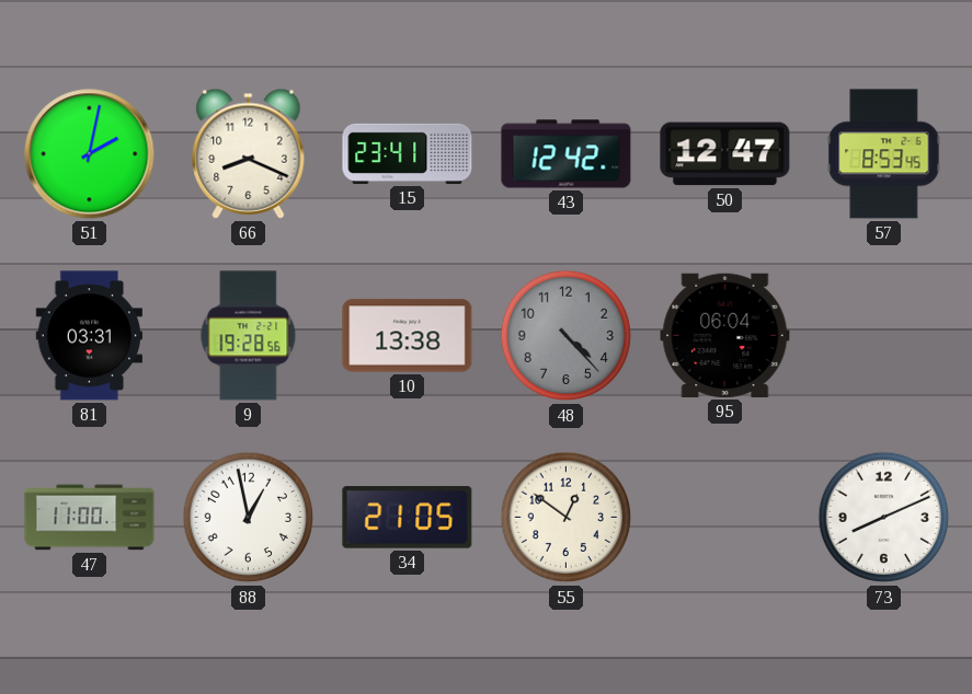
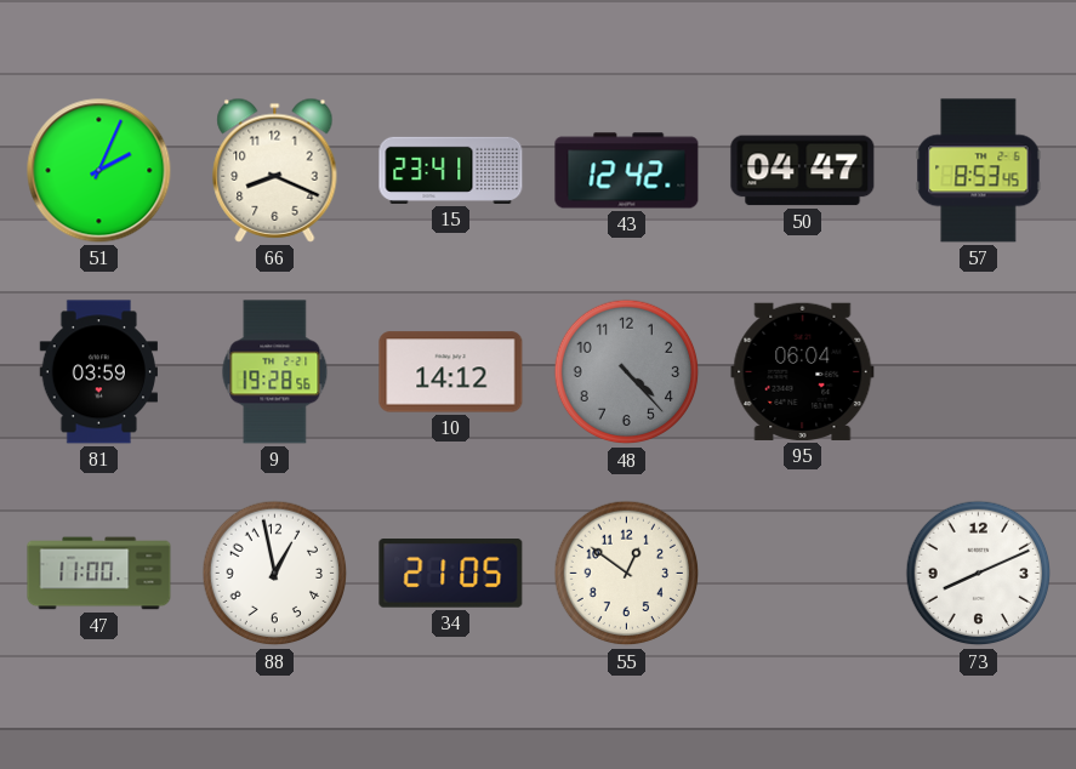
51: 2:02 -> 2:04 (99, 171)
50: 12:47 -> 04:47 (803, 171)
81: 03:31 -> 03:59 (98, 372)
10: 13:38 -> 14:12 (451, 372)
